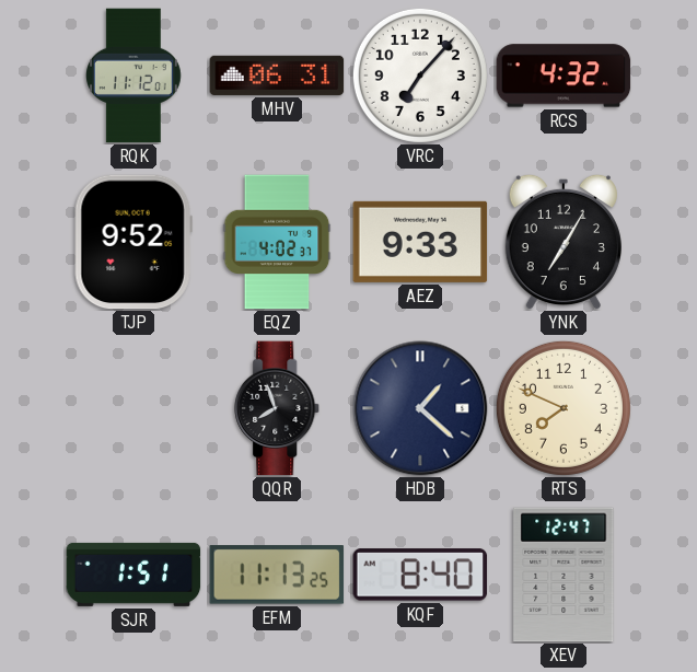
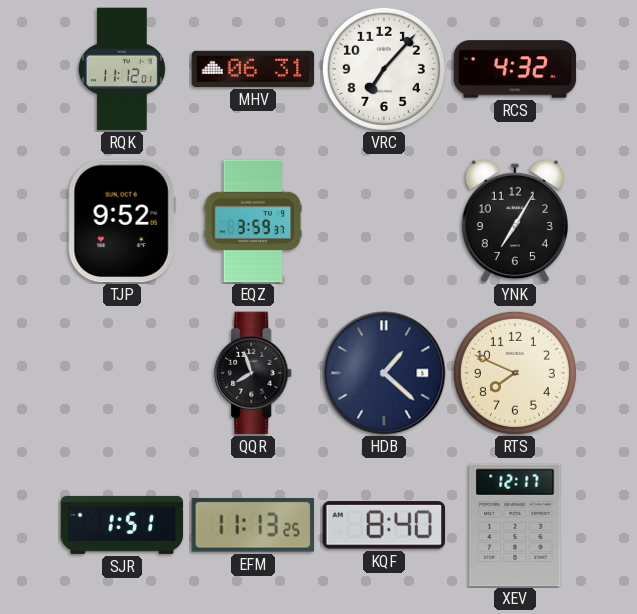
EQZ: 4:02 -> 3:59 (253, 221)
AEZ: 9:33 -> none (420, 242)
XEV: 12:47 -> 12:17 (515, 525)
